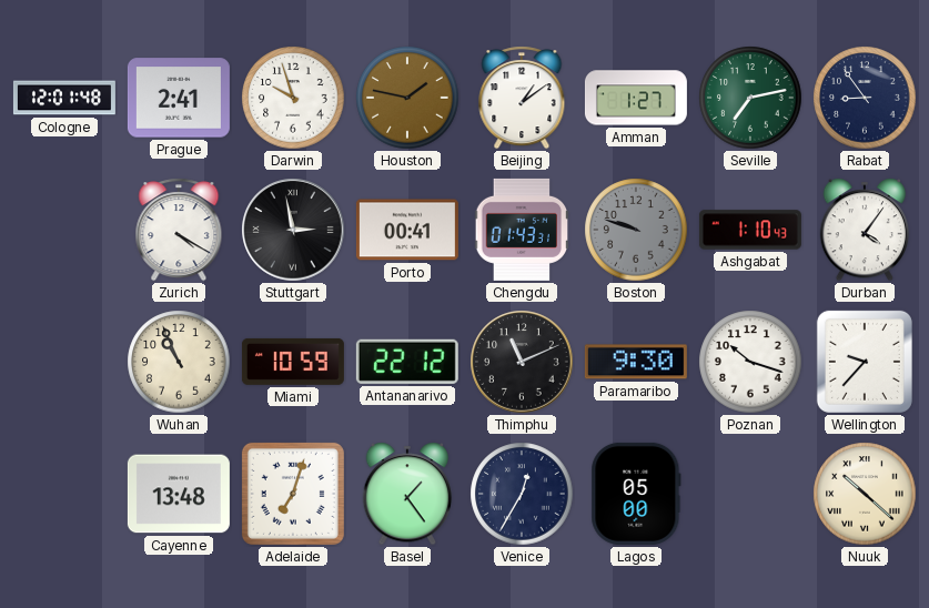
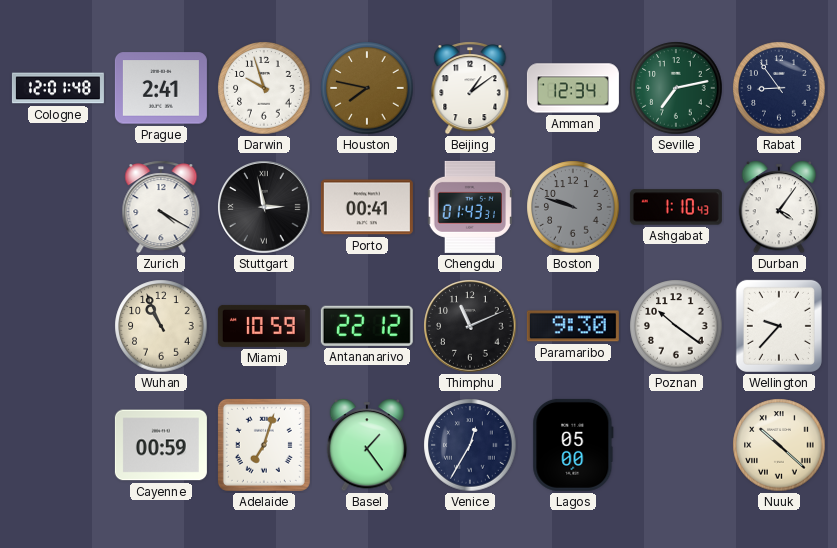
Houston: 1:47 -> 7:47 (367, 88)
Amman: 1:27 -> 12:34 (573, 88)
Poznan: 10:18 -> 10:21 (676, 326)
Cayenne: 13:48 -> 00:59 (161, 445)
